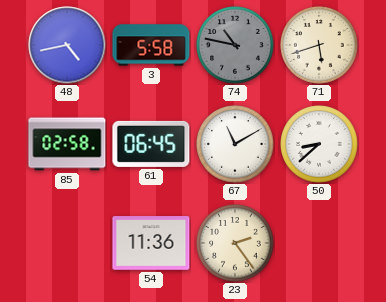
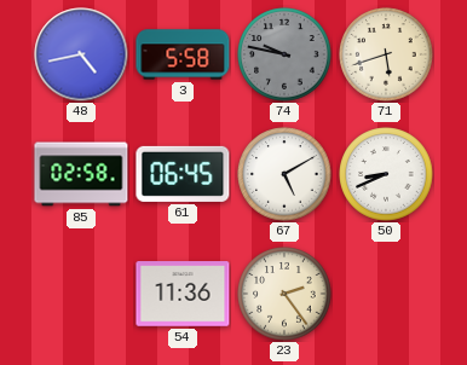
74: 10:47 -> 9:47 (284, 54)
67: 11:10 -> 5:10 (284, 174)
50: 8:38 -> 8:41 (386, 174)
